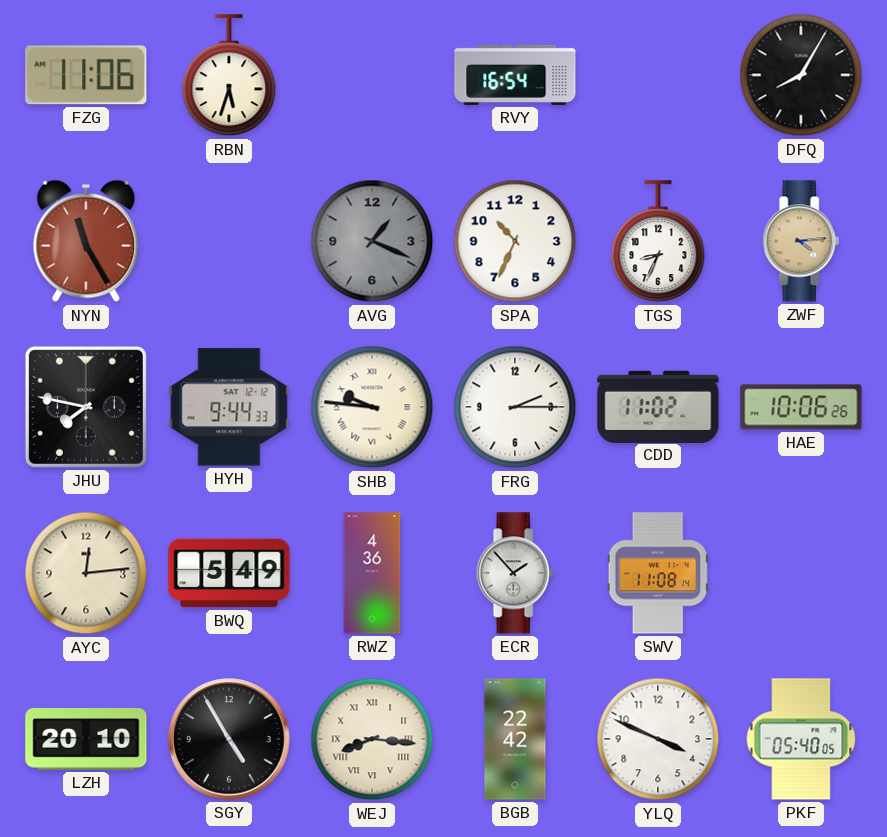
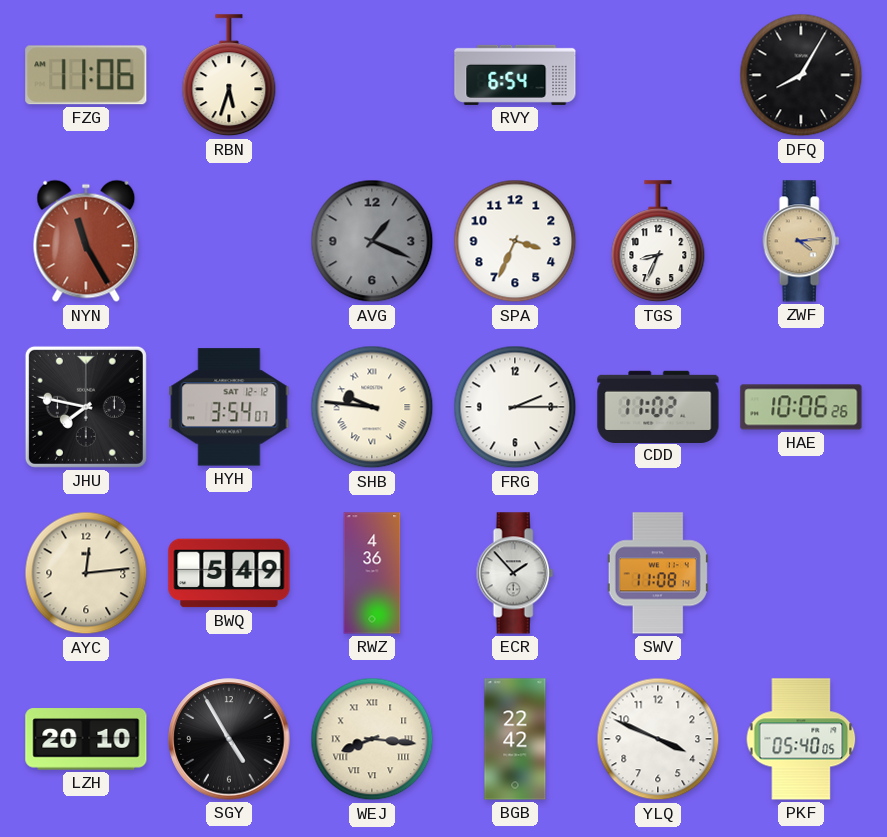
RVY: 16:54 -> 6:54 (515, 75)
SPA: 10:34 -> 3:34 (515, 241)
HYH: 9:44 -> 3:54 (229, 407)
